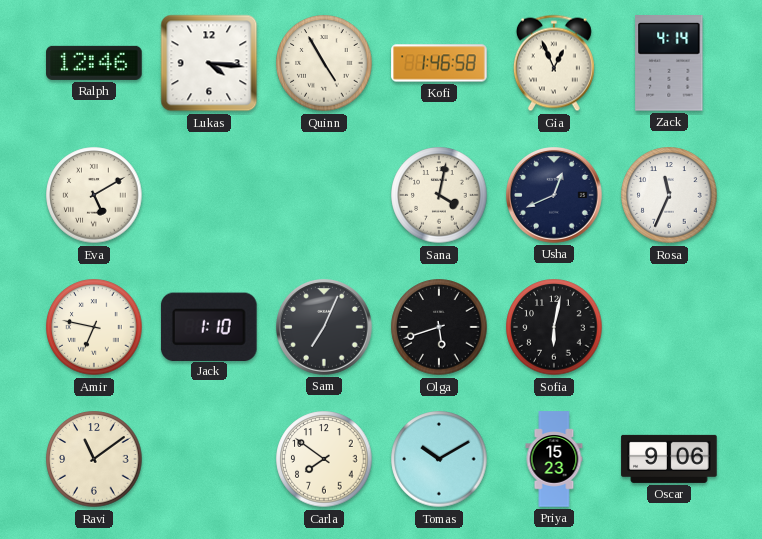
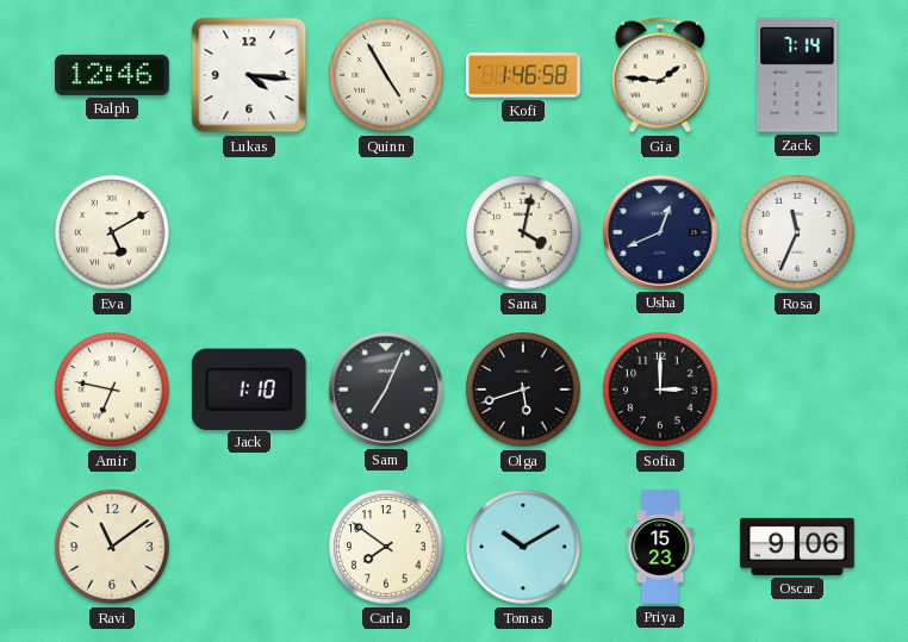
Gia: 12:56 -> 1:46 (660, 75)
Zack: 4:14 -> 7:14 (797, 76)
Sofia: 6:02 -> 3:00 (660, 389)
